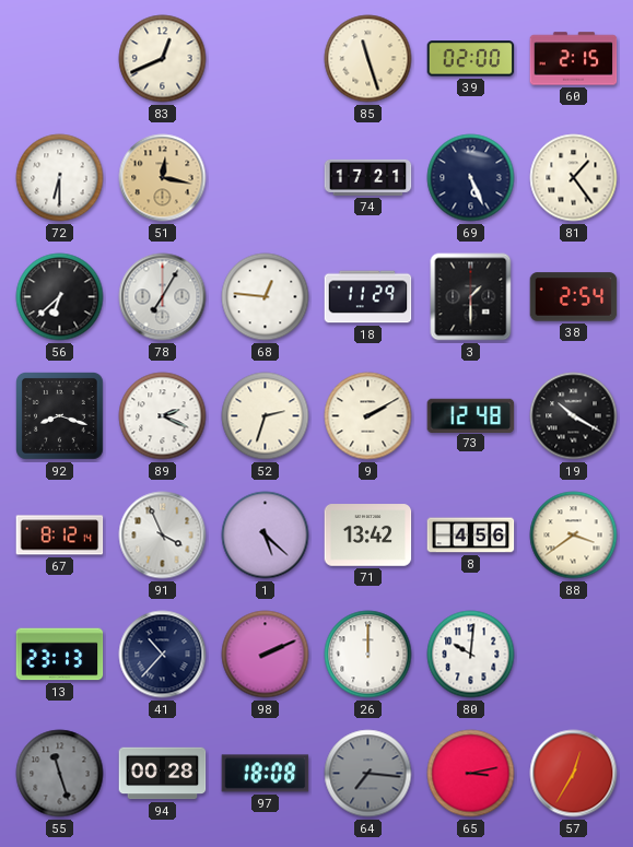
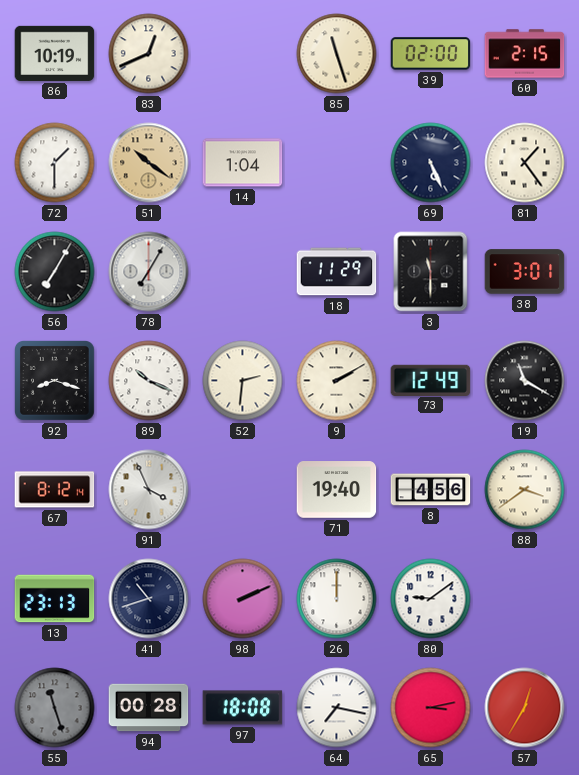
86: none -> 10:19 (55, 53)
72: 6:30 -> 1:30 (55, 163)
51: 12:17 -> 10:21 (149, 163)
14: none -> 1:04 (243, 163)
74: 17:21 -> none (368, 177)
56: 6:38 -> 7:05 (55, 272)
68: 12:46 -> none (266, 297)
3: 1:30 -> 11:30 (431, 272)
38: 2:54 -> 3:01 (525, 272)
89: 2:19 -> 10:19 (149, 381)
52: 2:33 -> 2:31 (243, 381)
73: 12:48 -> 12:49 (431, 380)
19: 10:20 -> 11:20 (525, 381)
1: 5:22 -> none (266, 536)
71: 13:42 -> 19:40 (337, 490)
41: 10:37 -> 10:42 (149, 599)
80: 10:01 -> 9:09 (431, 599)
64: 7:16 -> 7:17 (337, 708)
64 dial: grey -> white (337, 708)
